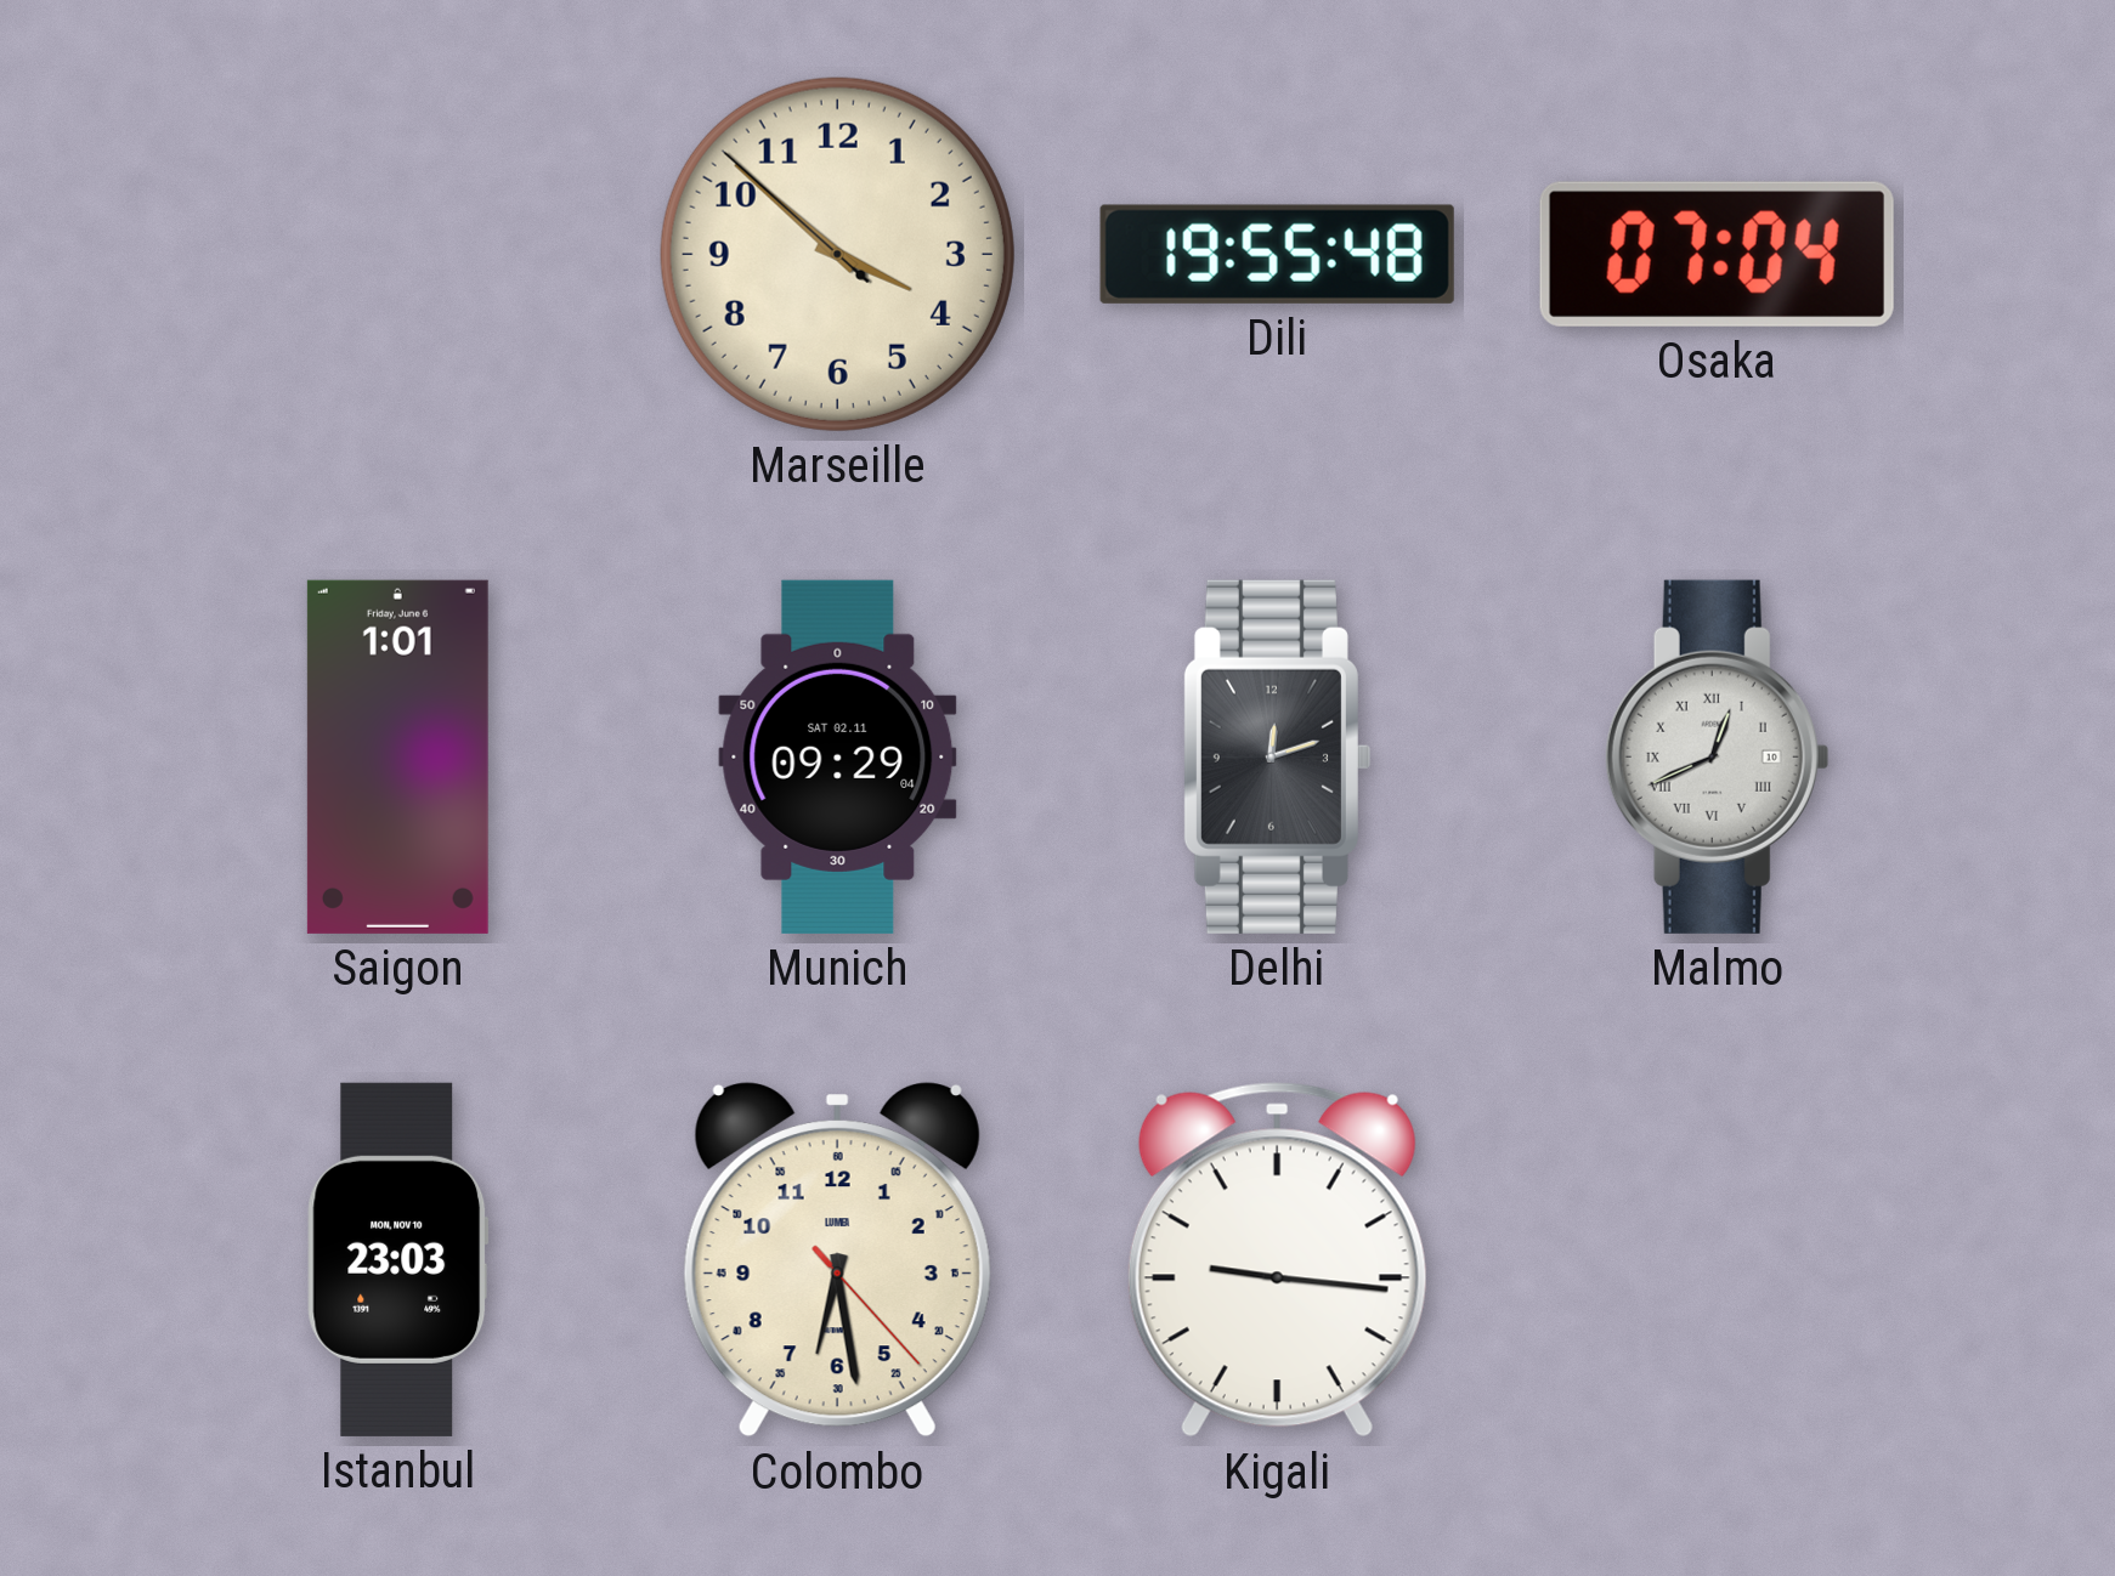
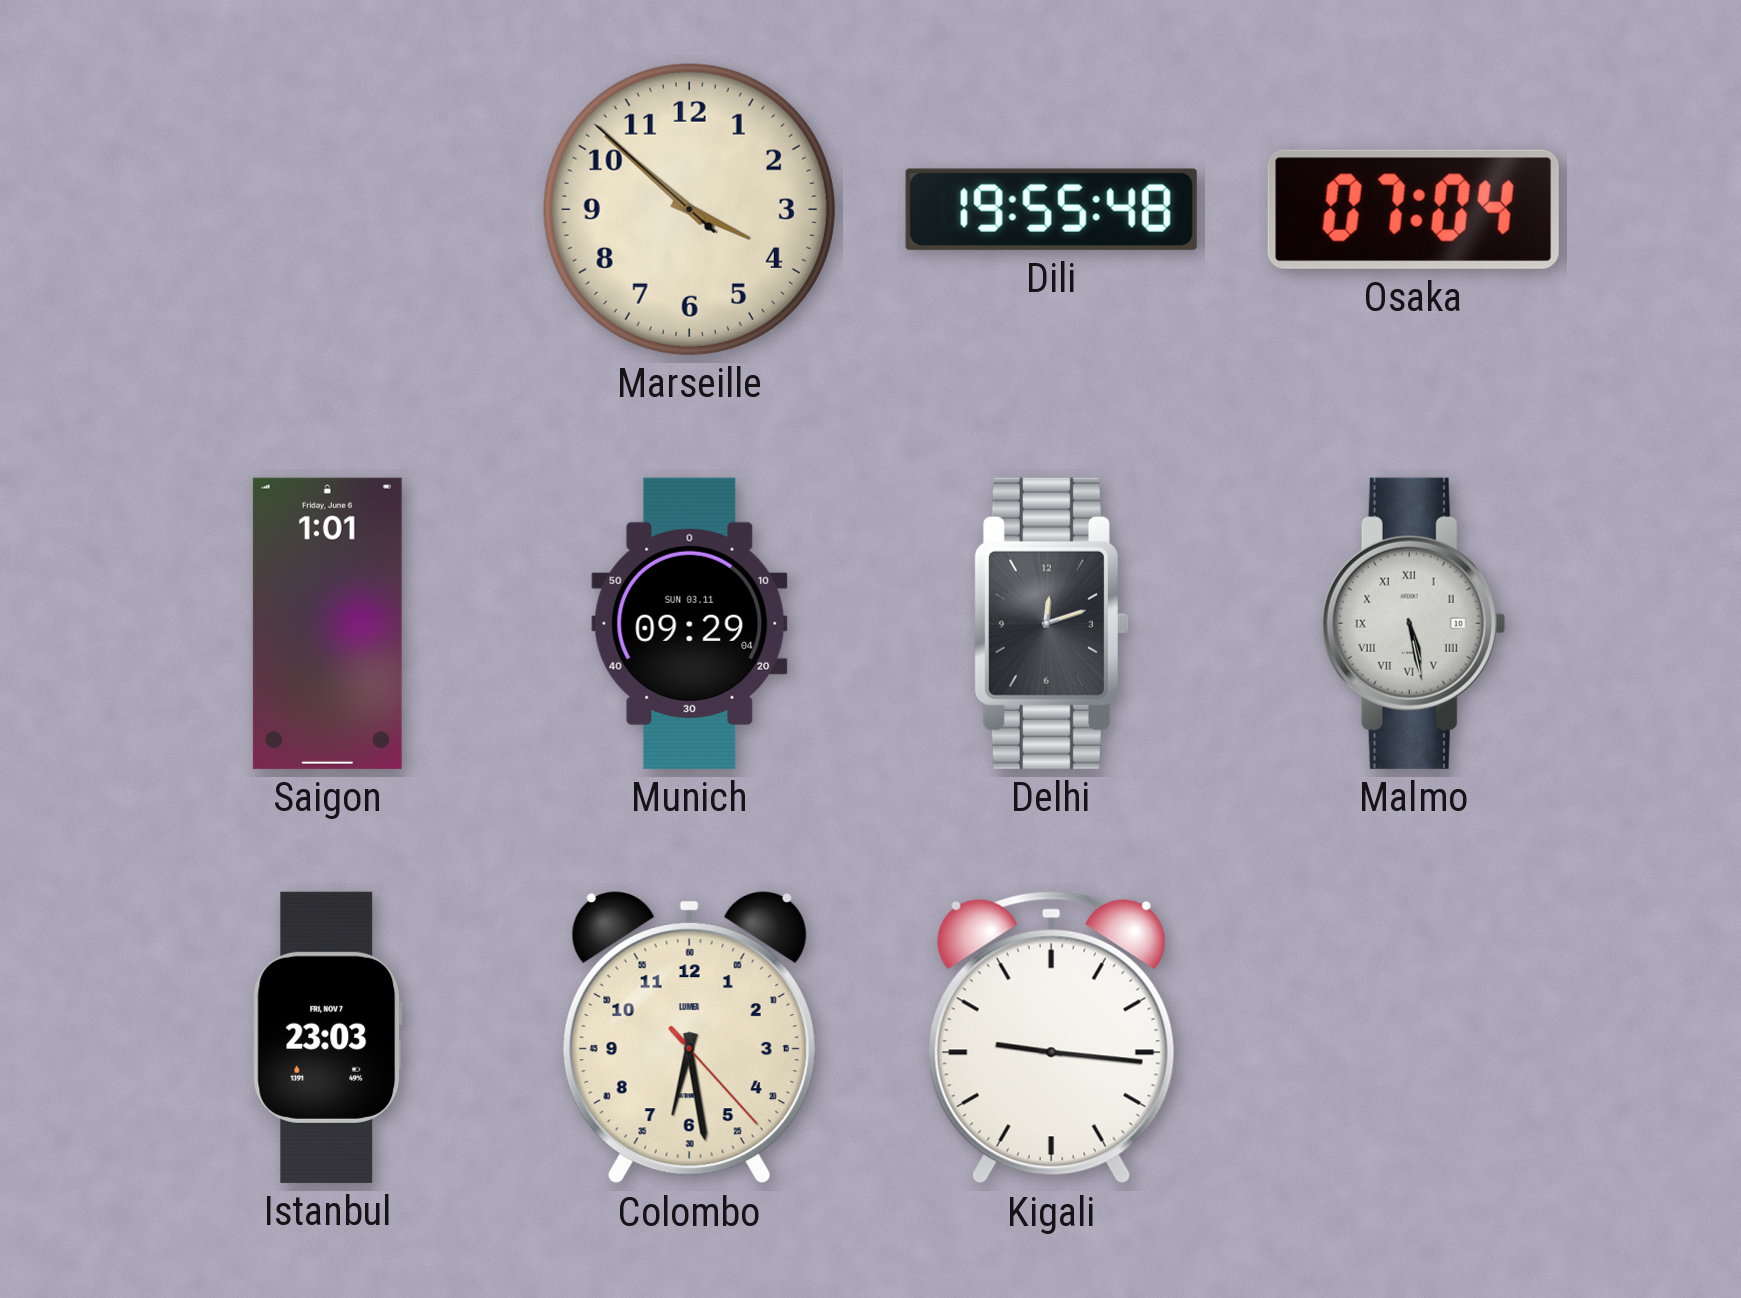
Munich date: SAT 02.11 -> SUN 03.11 (690, 623)
Malmo: 12:41 -> 5:28 (1413, 623)
Istanbul date: MON, NOV 10 -> FRI, NOV 7 (328, 1037)
